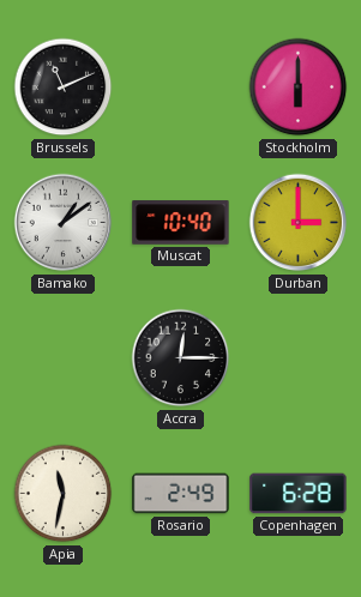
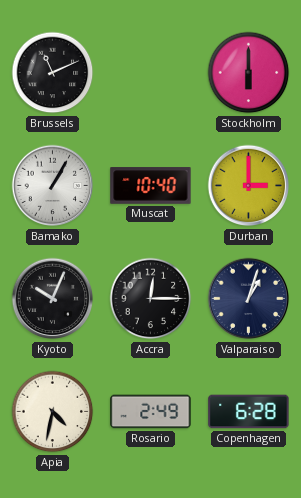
Bamako: 1:09 -> 1:05 (53, 186)
Kyoto: none -> 10:04 (53, 299)
Valparaiso: none -> 1:03 (249, 299)
Apia: 11:32 -> 4:32 (53, 412)
